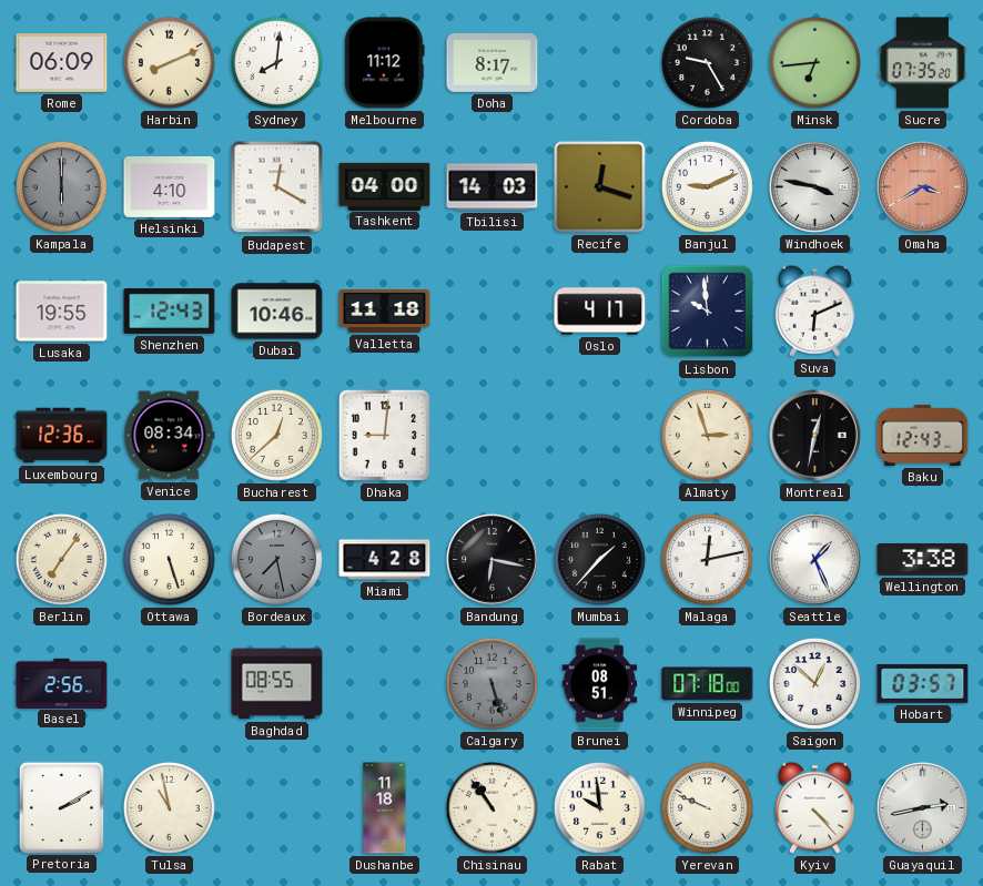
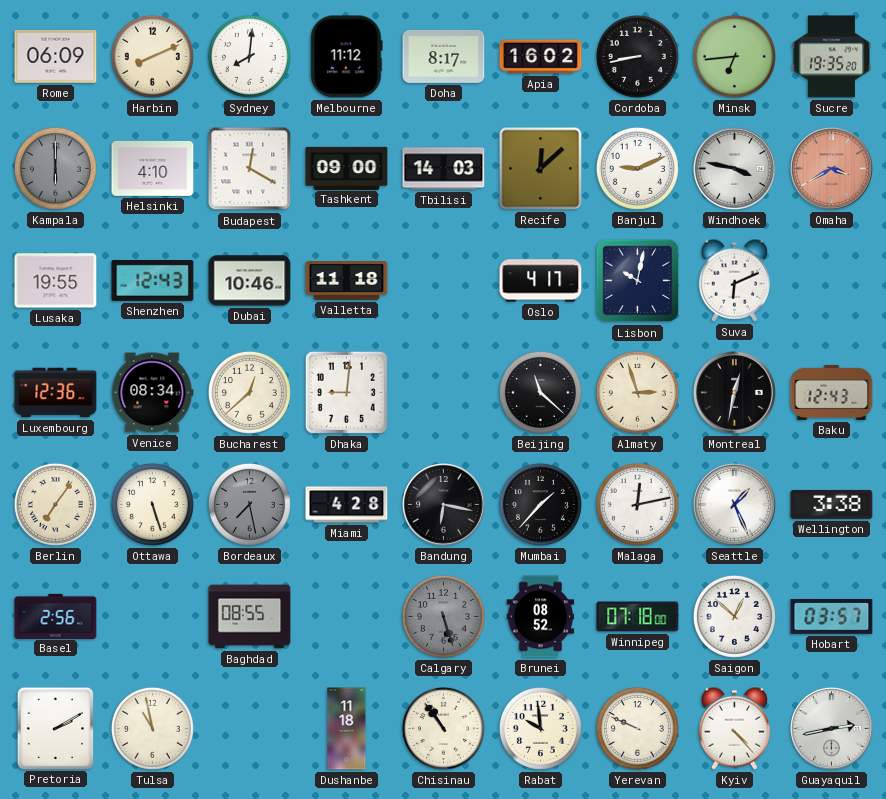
Apia: none -> 16:02 (541, 57)
Cordoba: 9:25 -> 8:43 (637, 56)
Sucre: 07:35 -> 19:35 (831, 57)
Tashkent: 04:00 -> 09:00 (347, 168)
Recife: 12:18 -> 12:08 (541, 169)
Lisbon: 9:59 -> 10:02 (638, 281)
Beijing: none -> 11:22 (540, 392)
Brunei: 08:51 -> 08:52 (541, 617)
